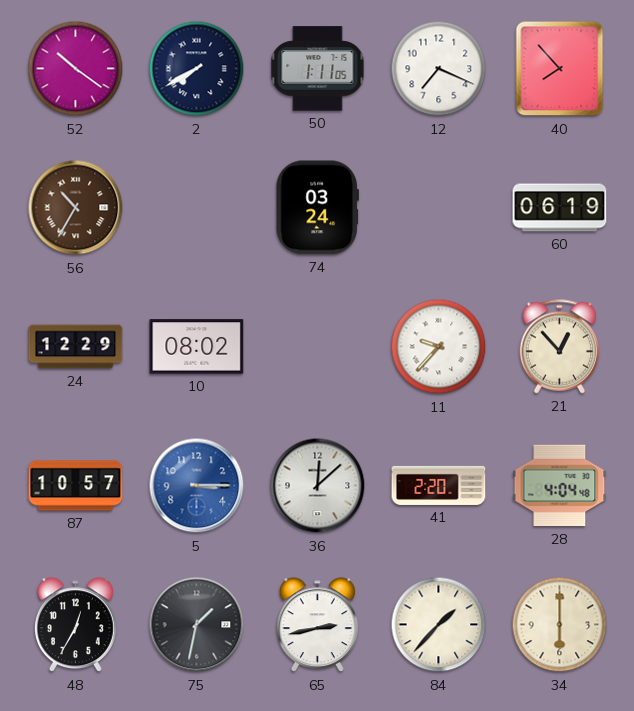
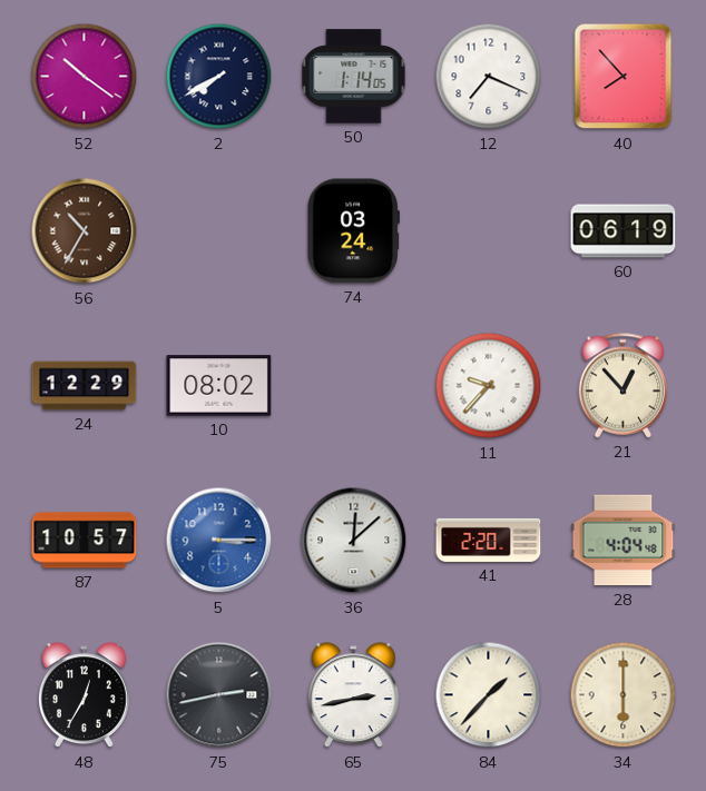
50: 1:11 -> 1:14 (354, 77)
75: 1:32 -> 2:43 (219, 695)
